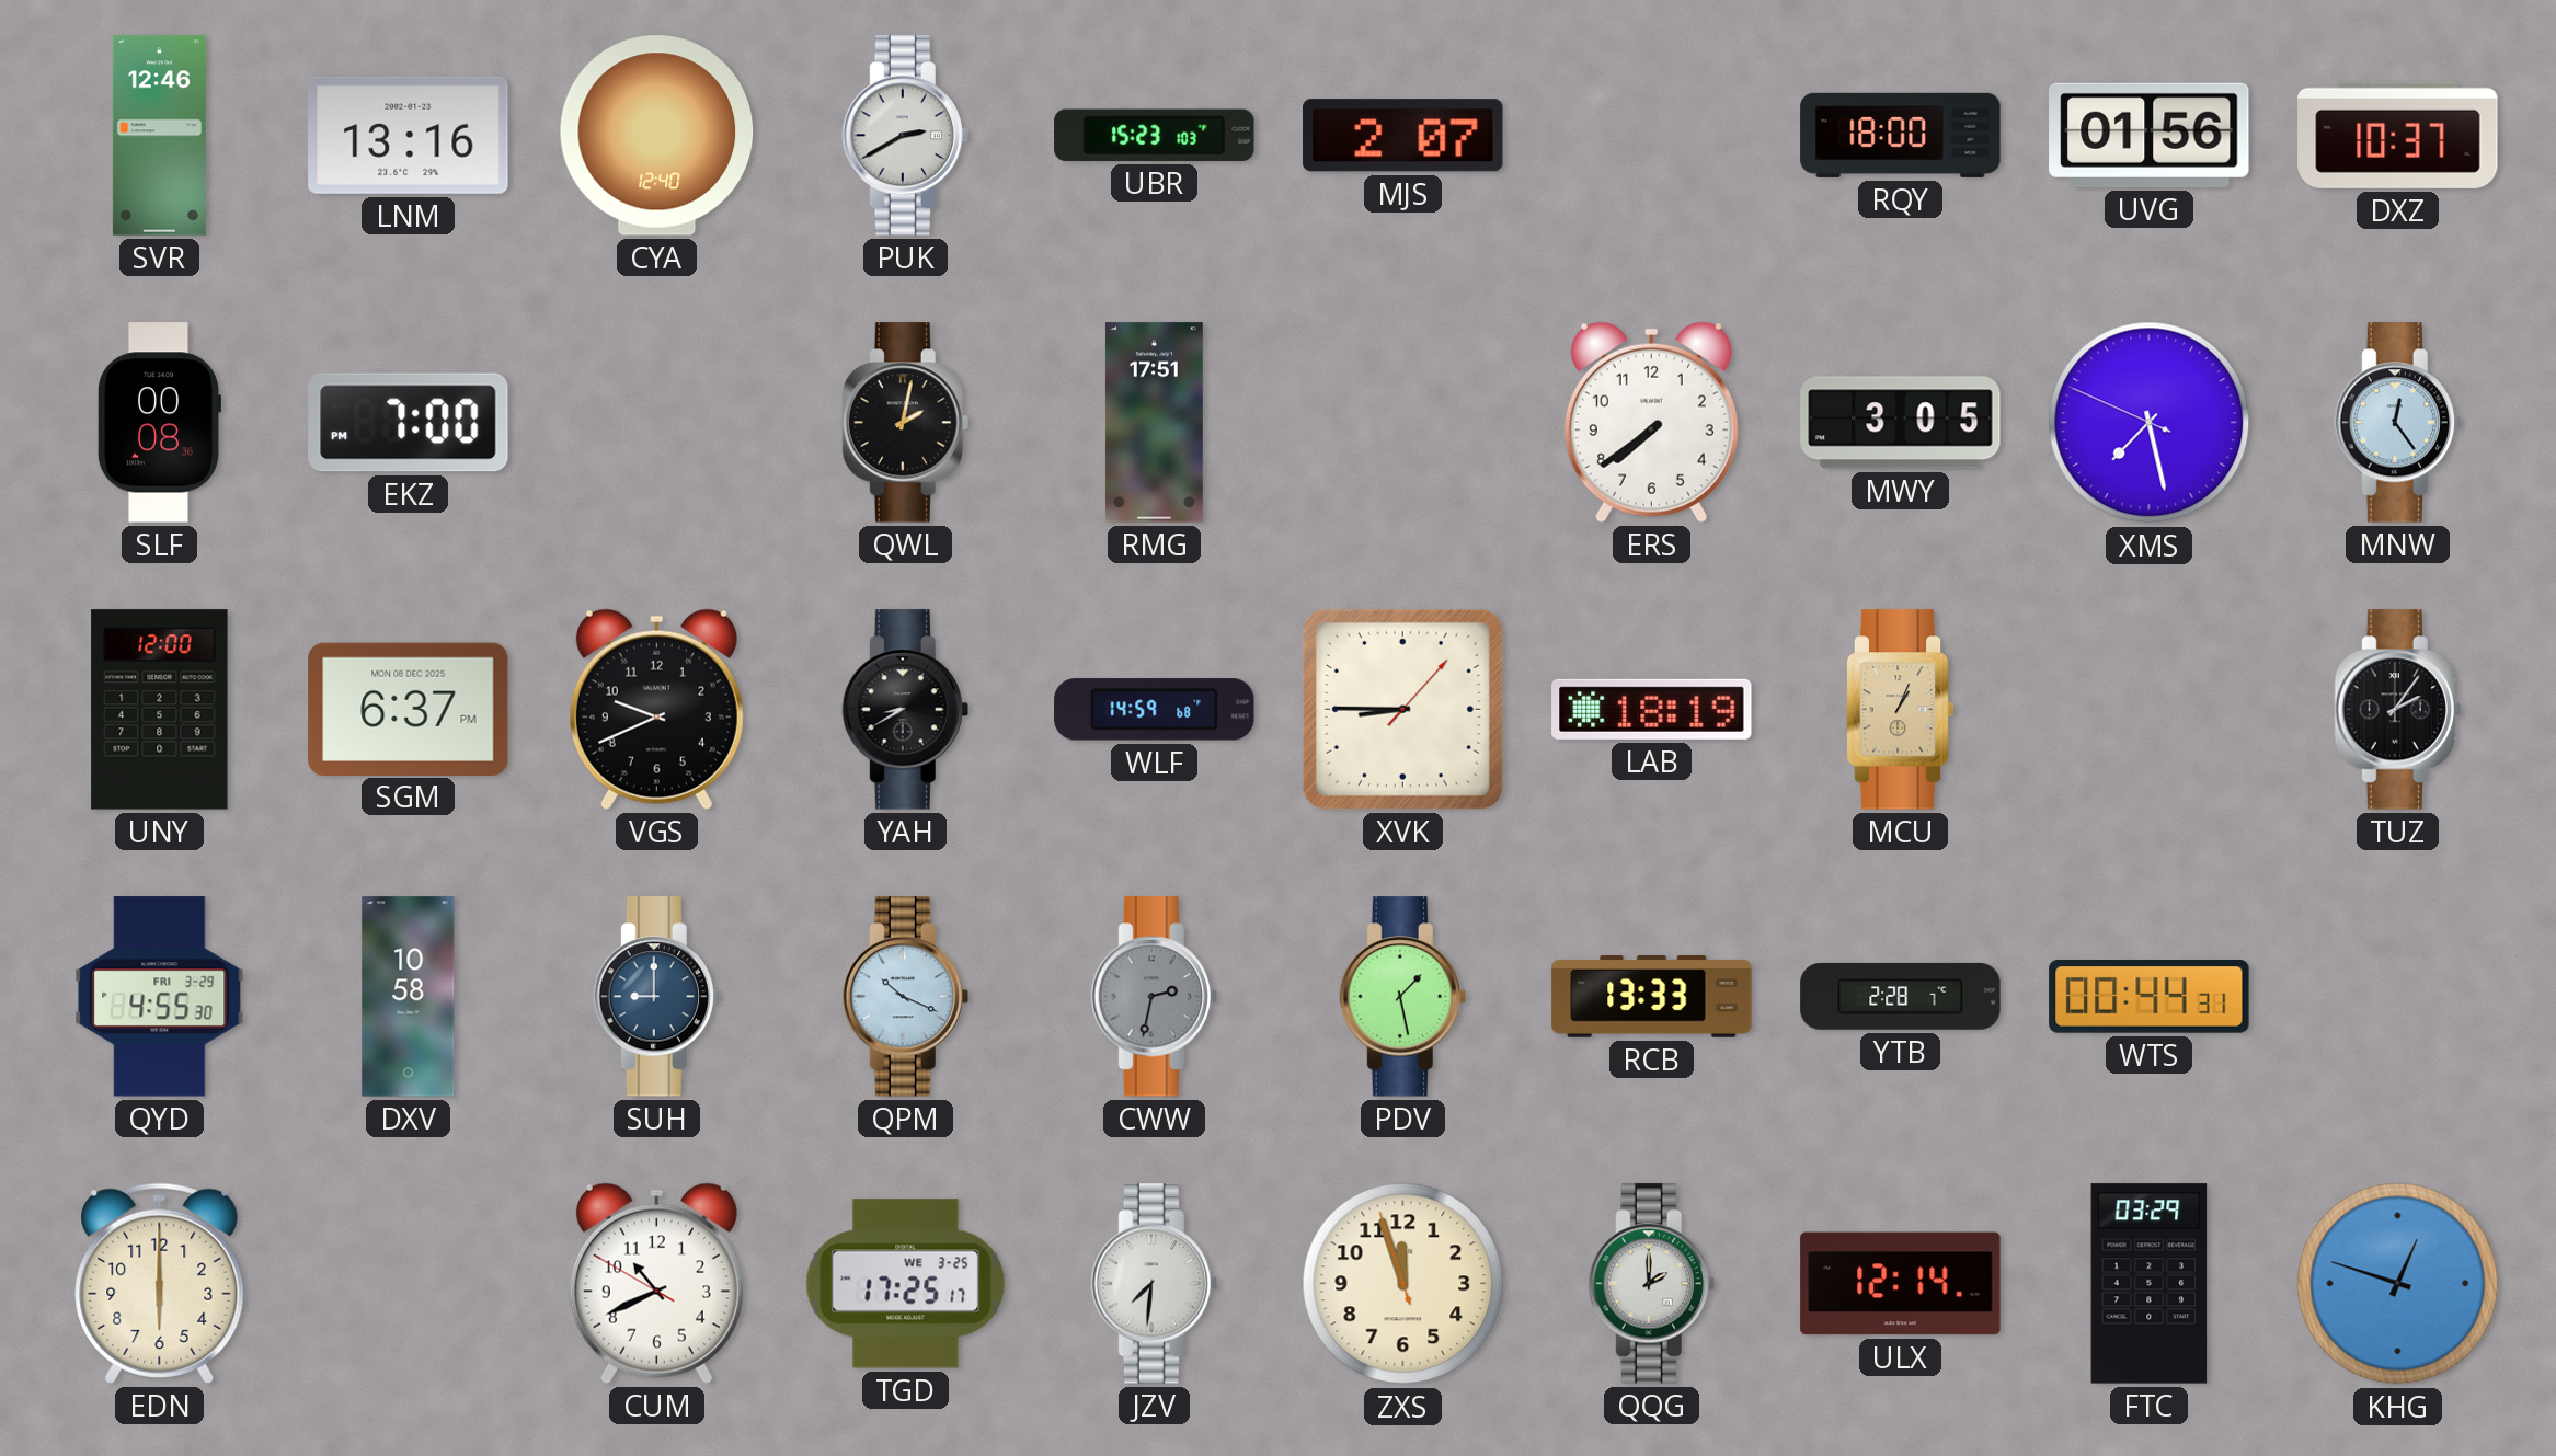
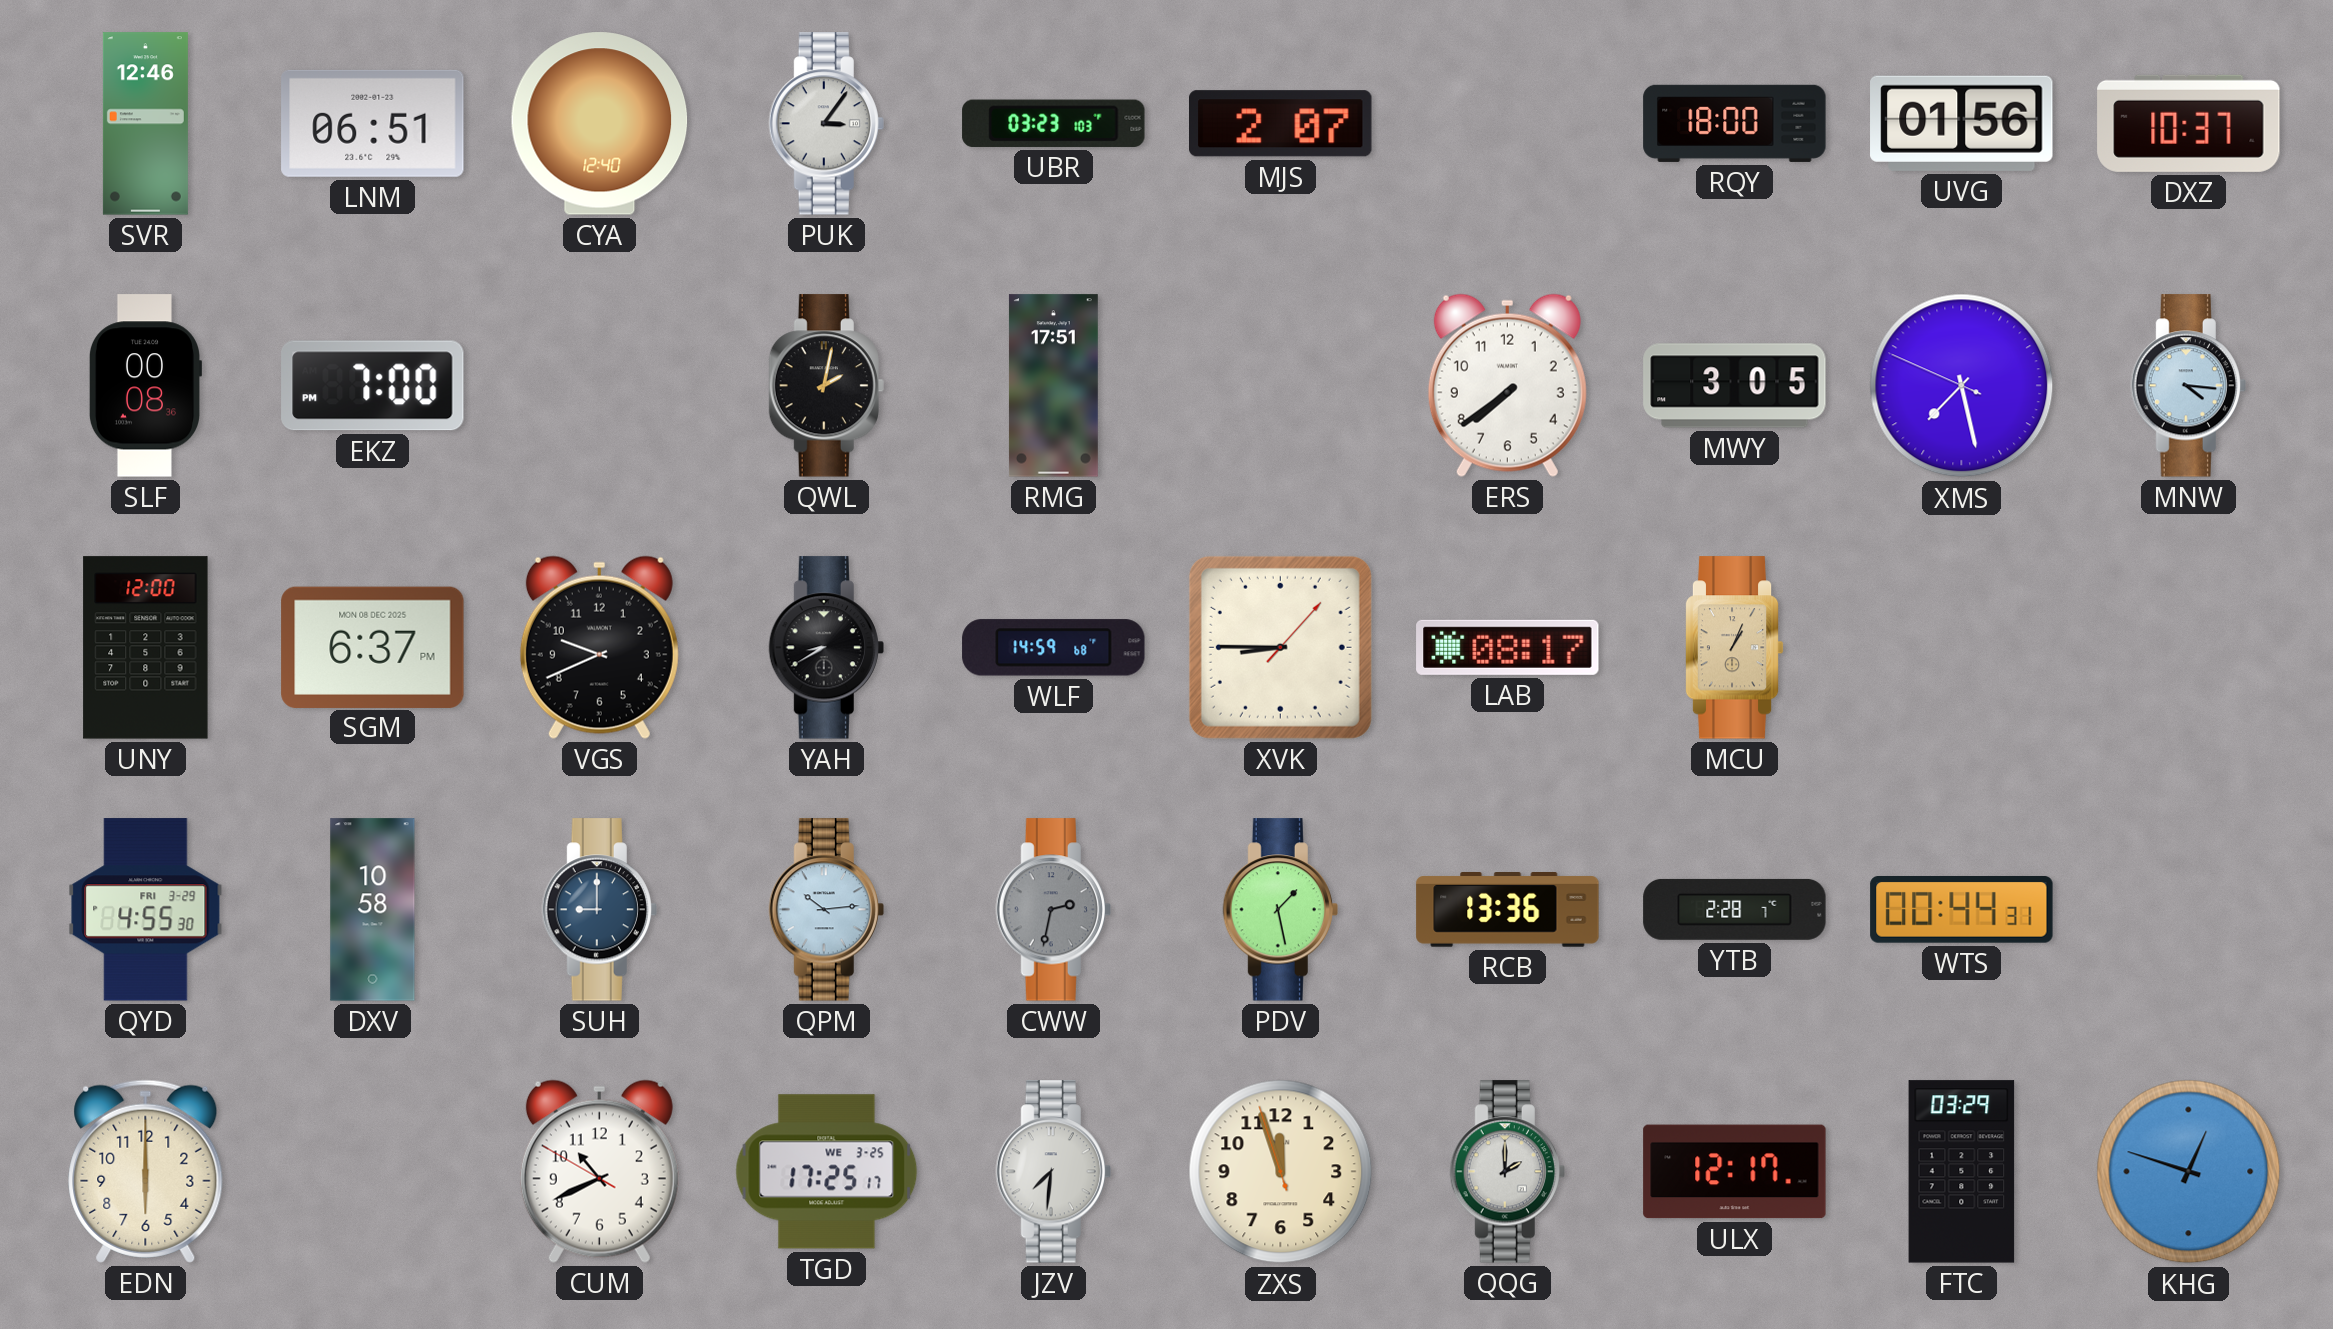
LNM: 13:16 -> 06:51 (373, 123)
PUK: 2:40 -> 3:06 (826, 124)
UBR: 15:23 -> 03:23 (1054, 123)
MNW: 12:24 -> 4:16 (2188, 386)
LAB: 18:19 -> 08:17 (1508, 647)
TUZ: 2:06 -> none (2397, 710)
QPM: 10:19 -> 10:14 (826, 910)
RCB: 13:33 -> 13:36 (1508, 910)
ULX: 12:14 -> 12:17 (1735, 1172)
